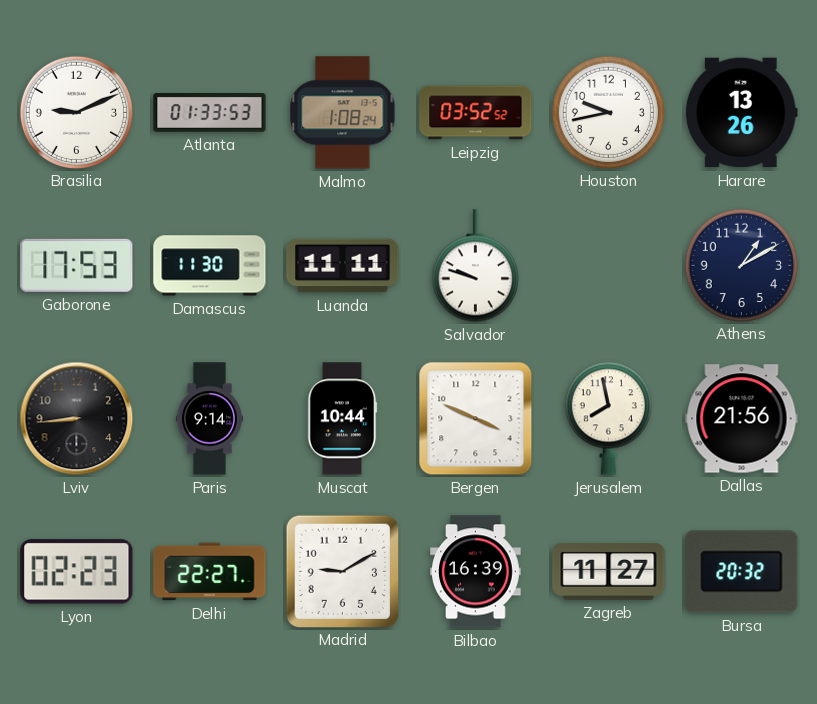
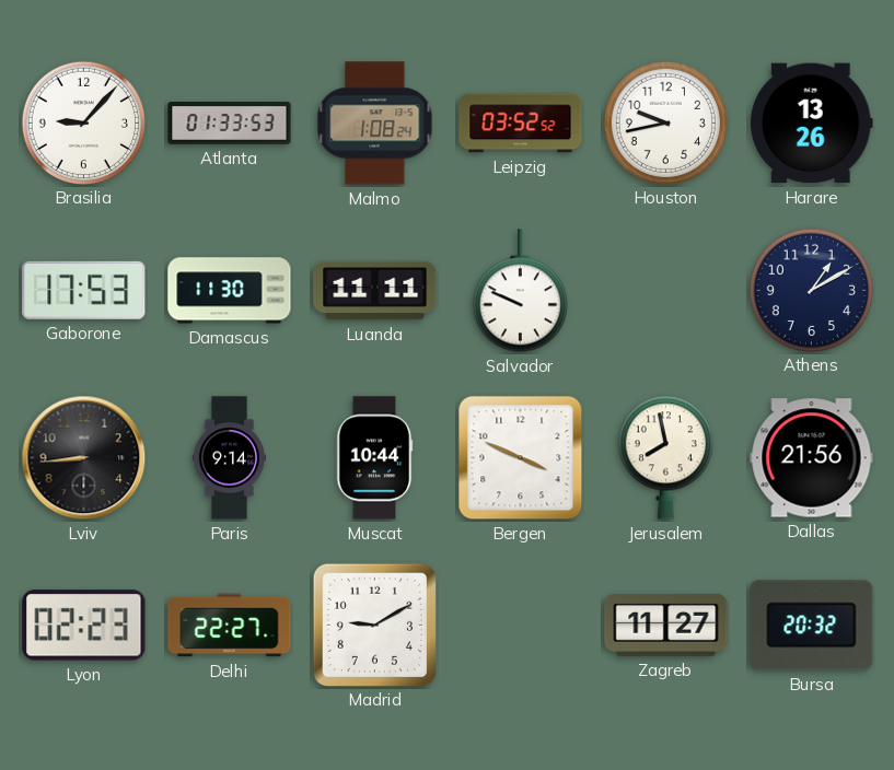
Brasilia: 9:11 -> 9:07 (83, 122)
Salvador: 9:48 -> 9:49 (520, 291)
Bilbao: 16:39 -> none (476, 572)
